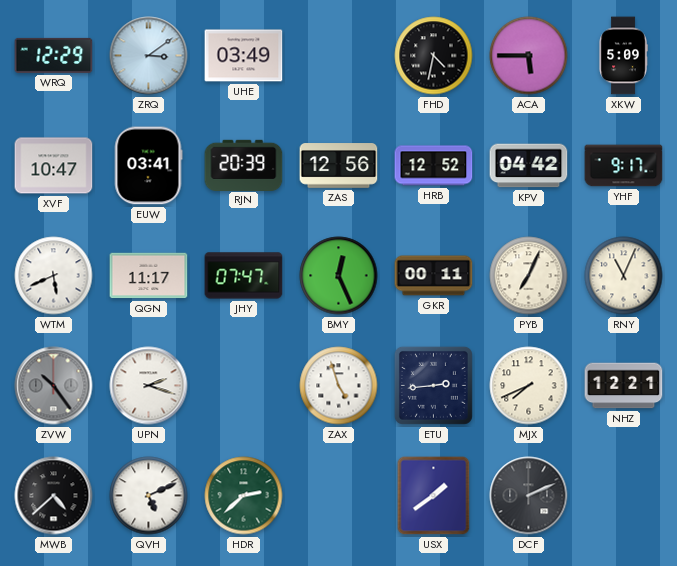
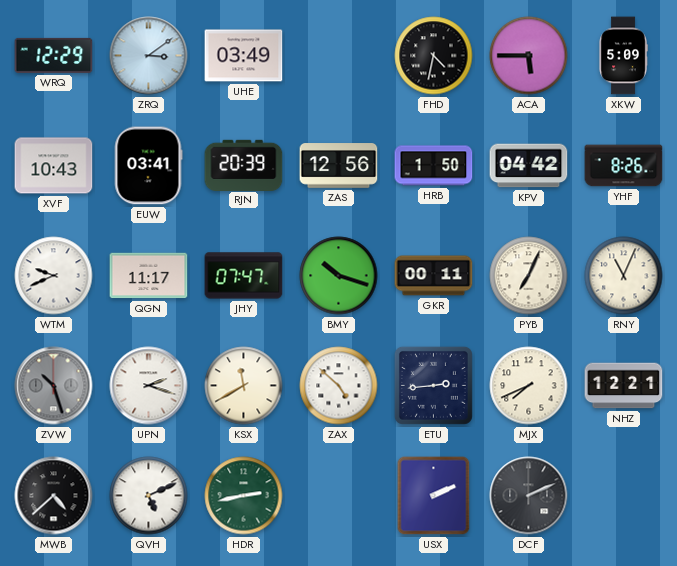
XVF: 10:47 -> 10:43 (54, 166)
HRB: 12:52 -> 1:50 (434, 166)
YHF: 9:17 -> 8:26 (624, 166)
WTM: 5:41 -> 9:41 (54, 276)
BMY: 12:26 -> 10:18 (339, 276)
ZVW: 10:24 -> 10:27 (54, 386)
KSX: none -> 11:40 (244, 386)
ZAX: 4:57 -> 4:52 (339, 386)
HDR: 2:38 -> 2:43 (244, 496)
USX: 1:39 -> 2:11 (434, 496)
